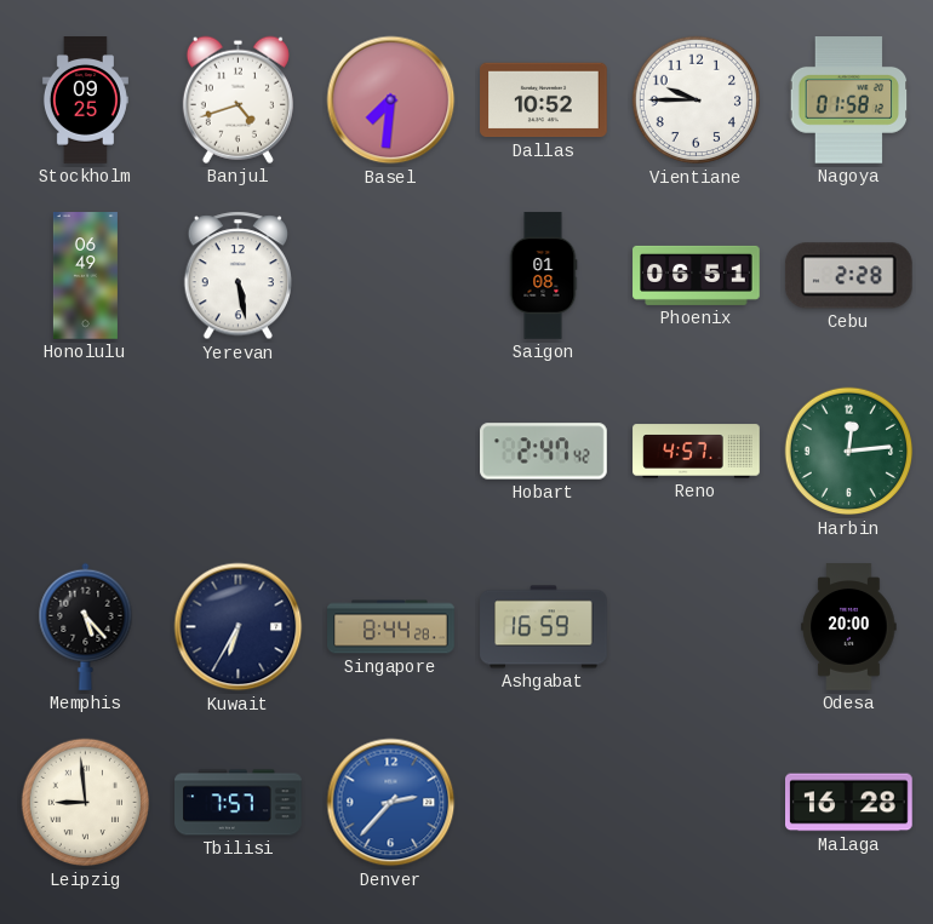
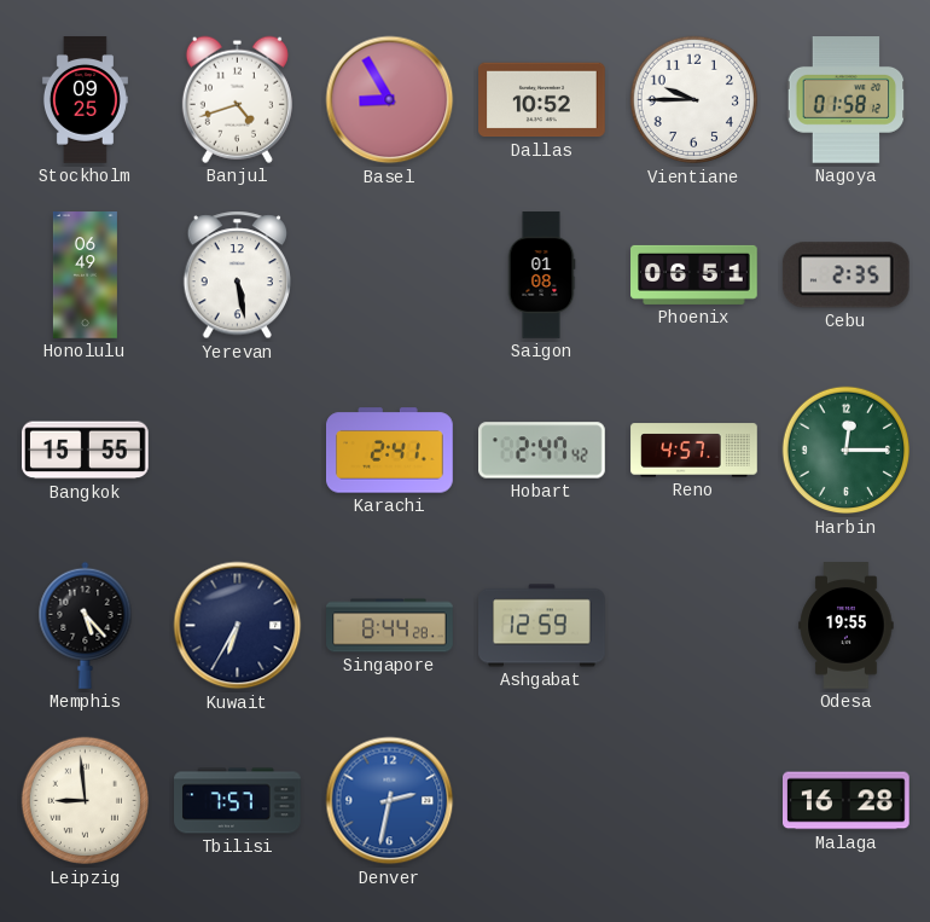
Basel: 7:31 -> 8:55 (390, 100)
Cebu: 2:28 -> 2:35 (845, 276)
Bangkok: none -> 15:55 (86, 451)
Karachi: none -> 2:41 (390, 451)
Harbin: 12:14 -> 12:15 (847, 451)
Ashgabat: 16:59 -> 12:59 (542, 626)
Odesa: 20:00 -> 19:55 (847, 626)
Denver: 2:37 -> 2:32 (390, 801)
